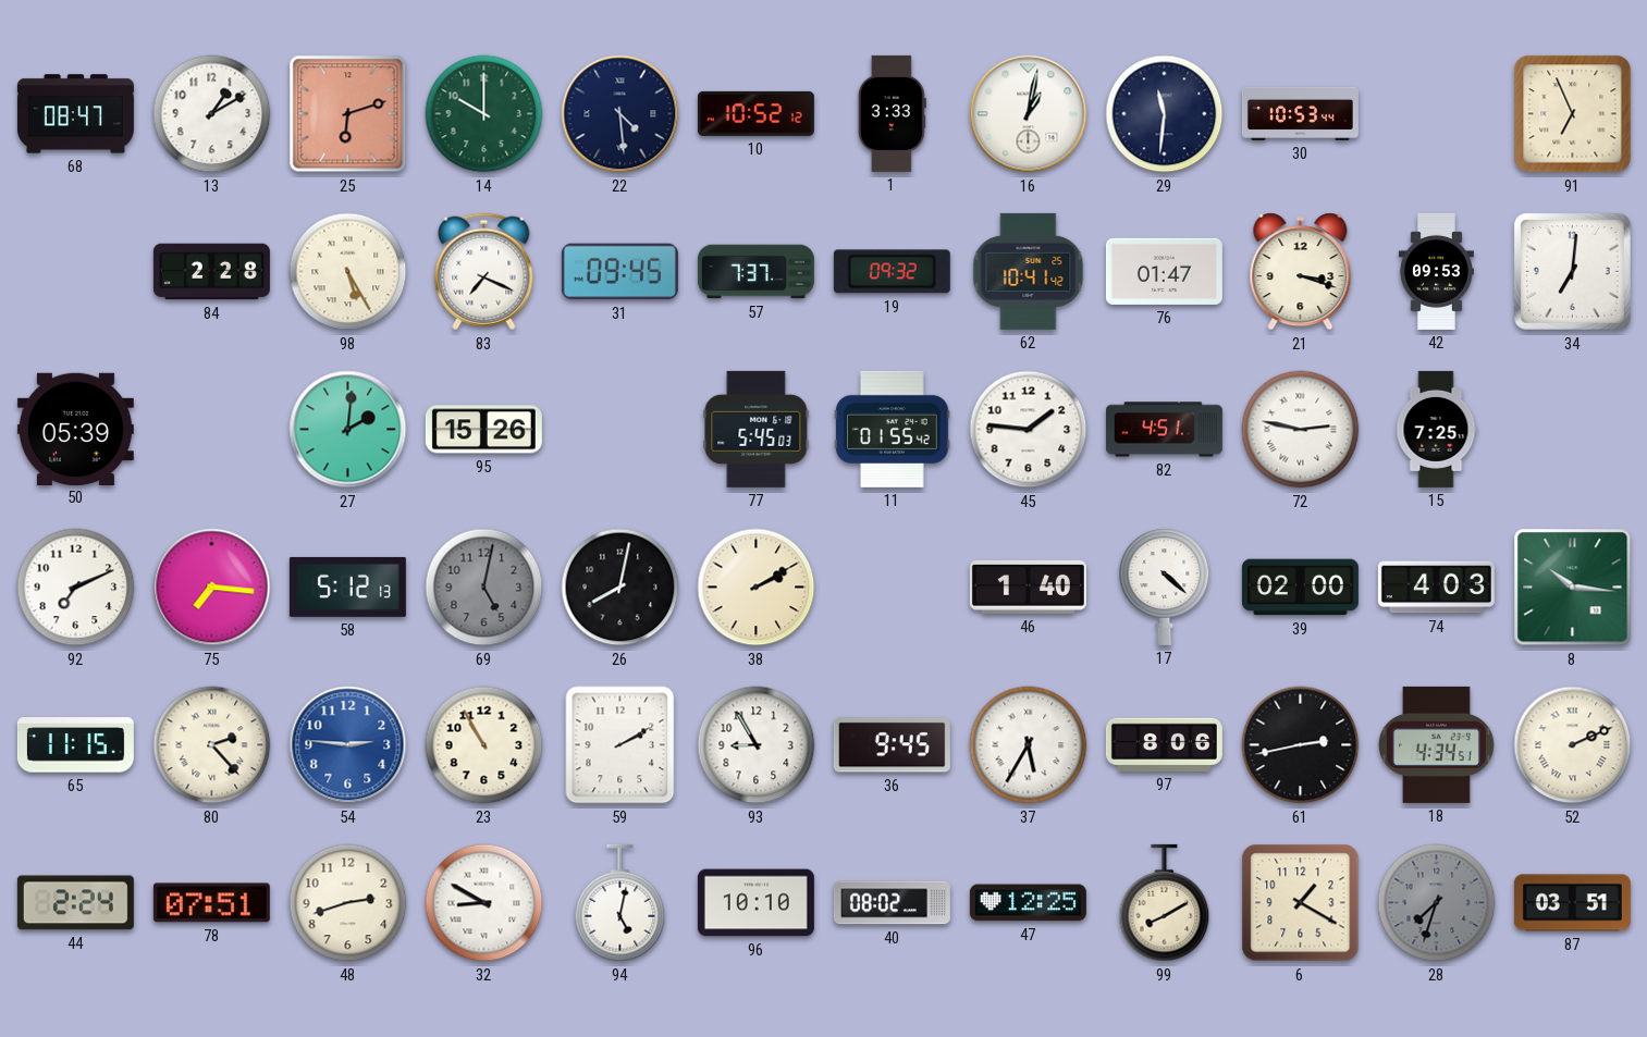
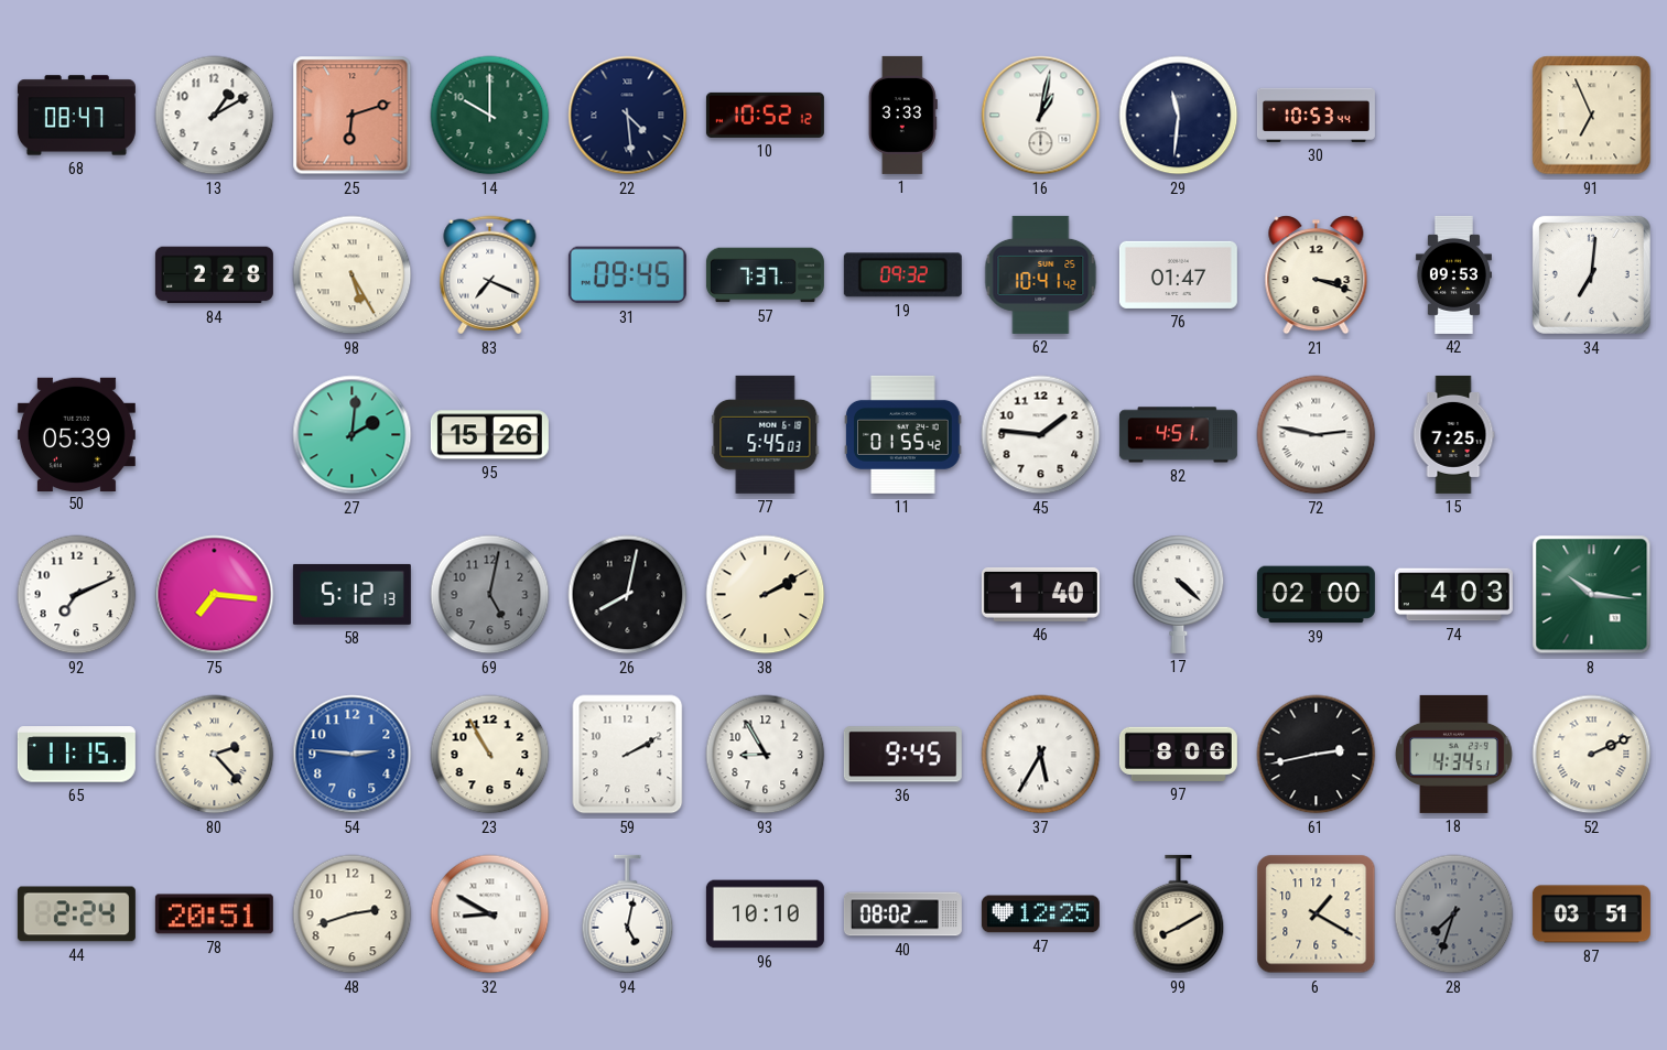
78: 07:51 -> 20:51 (214, 914)
